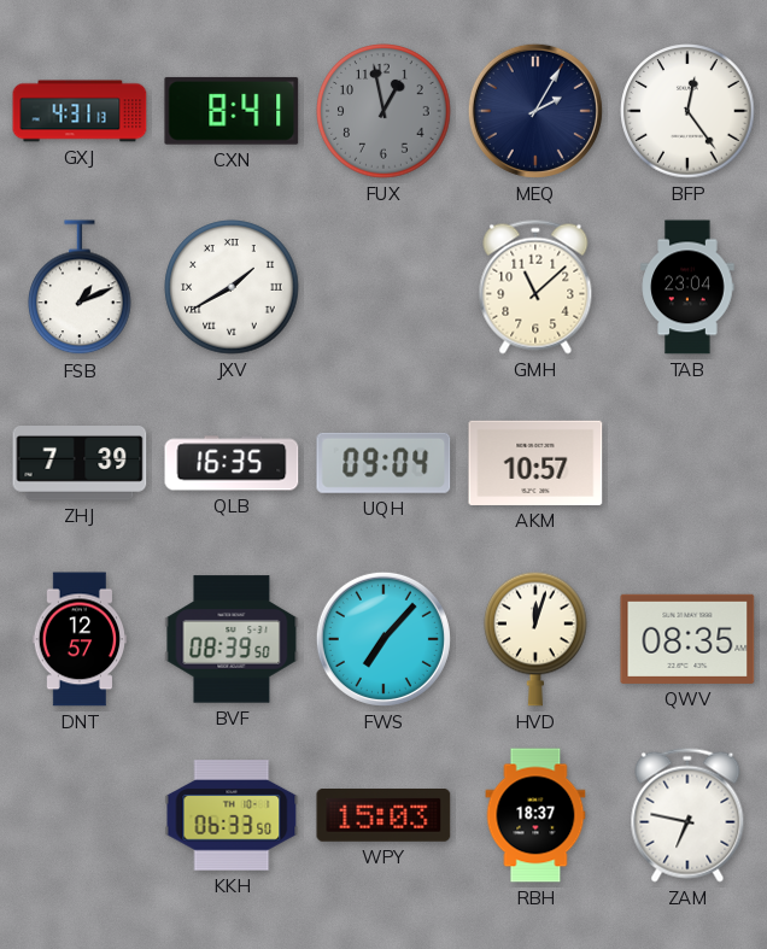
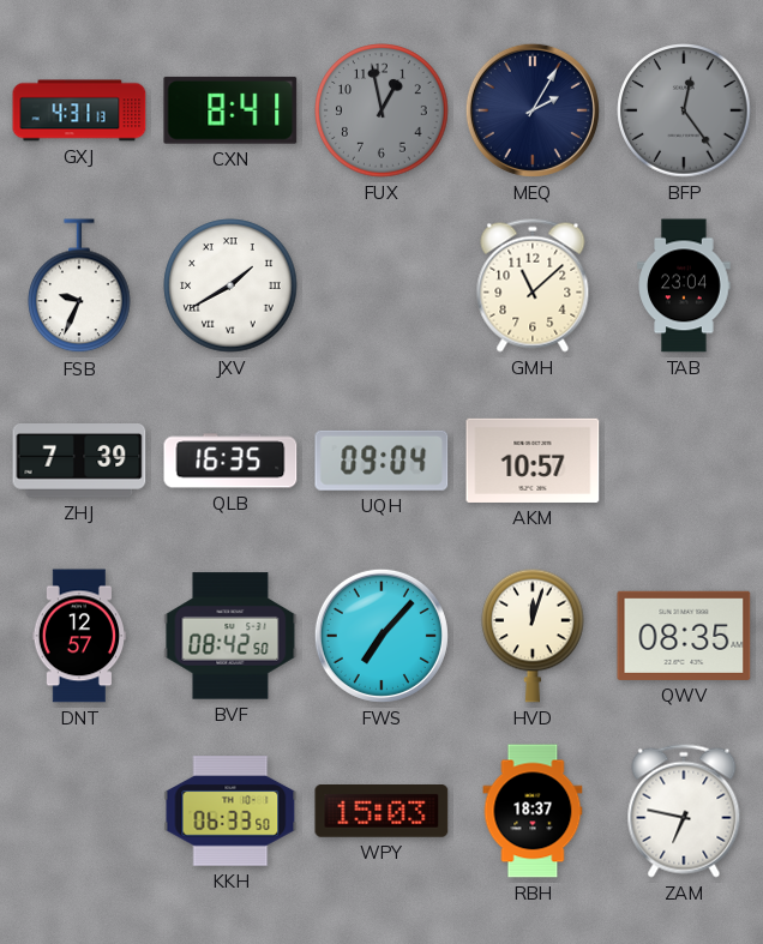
BFP dial: white -> grey (684, 110)
FSB: 1:11 -> 9:34 (79, 287)
BVF: 08:39 -> 08:42 (230, 636)
